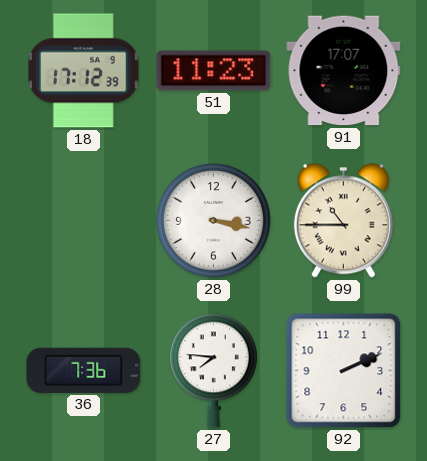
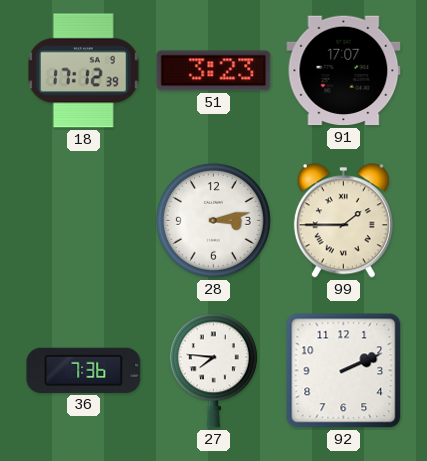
51: 11:23 -> 3:23 (214, 71)
28: 3:17 -> 3:13 (213, 220)
99: 10:45 -> 1:45 (343, 221)
